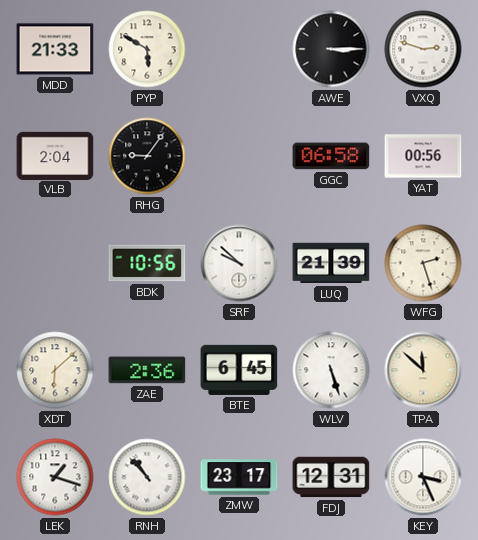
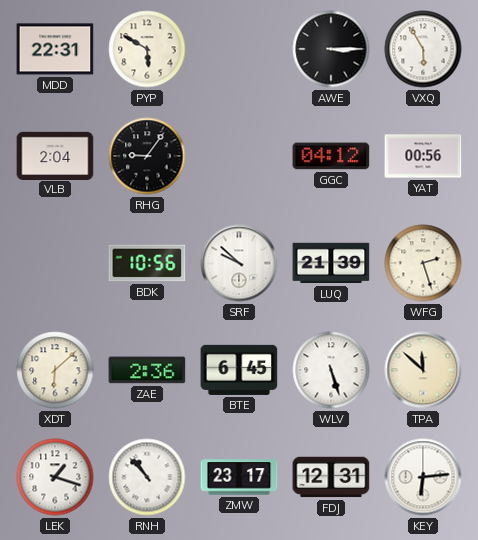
MDD: 21:33 -> 22:31 (55, 49)
VXQ: 2:48 -> 5:55 (423, 49)
GGC: 06:58 -> 04:12 (331, 156)
KEY: 3:26 -> 6:14 (423, 477)
